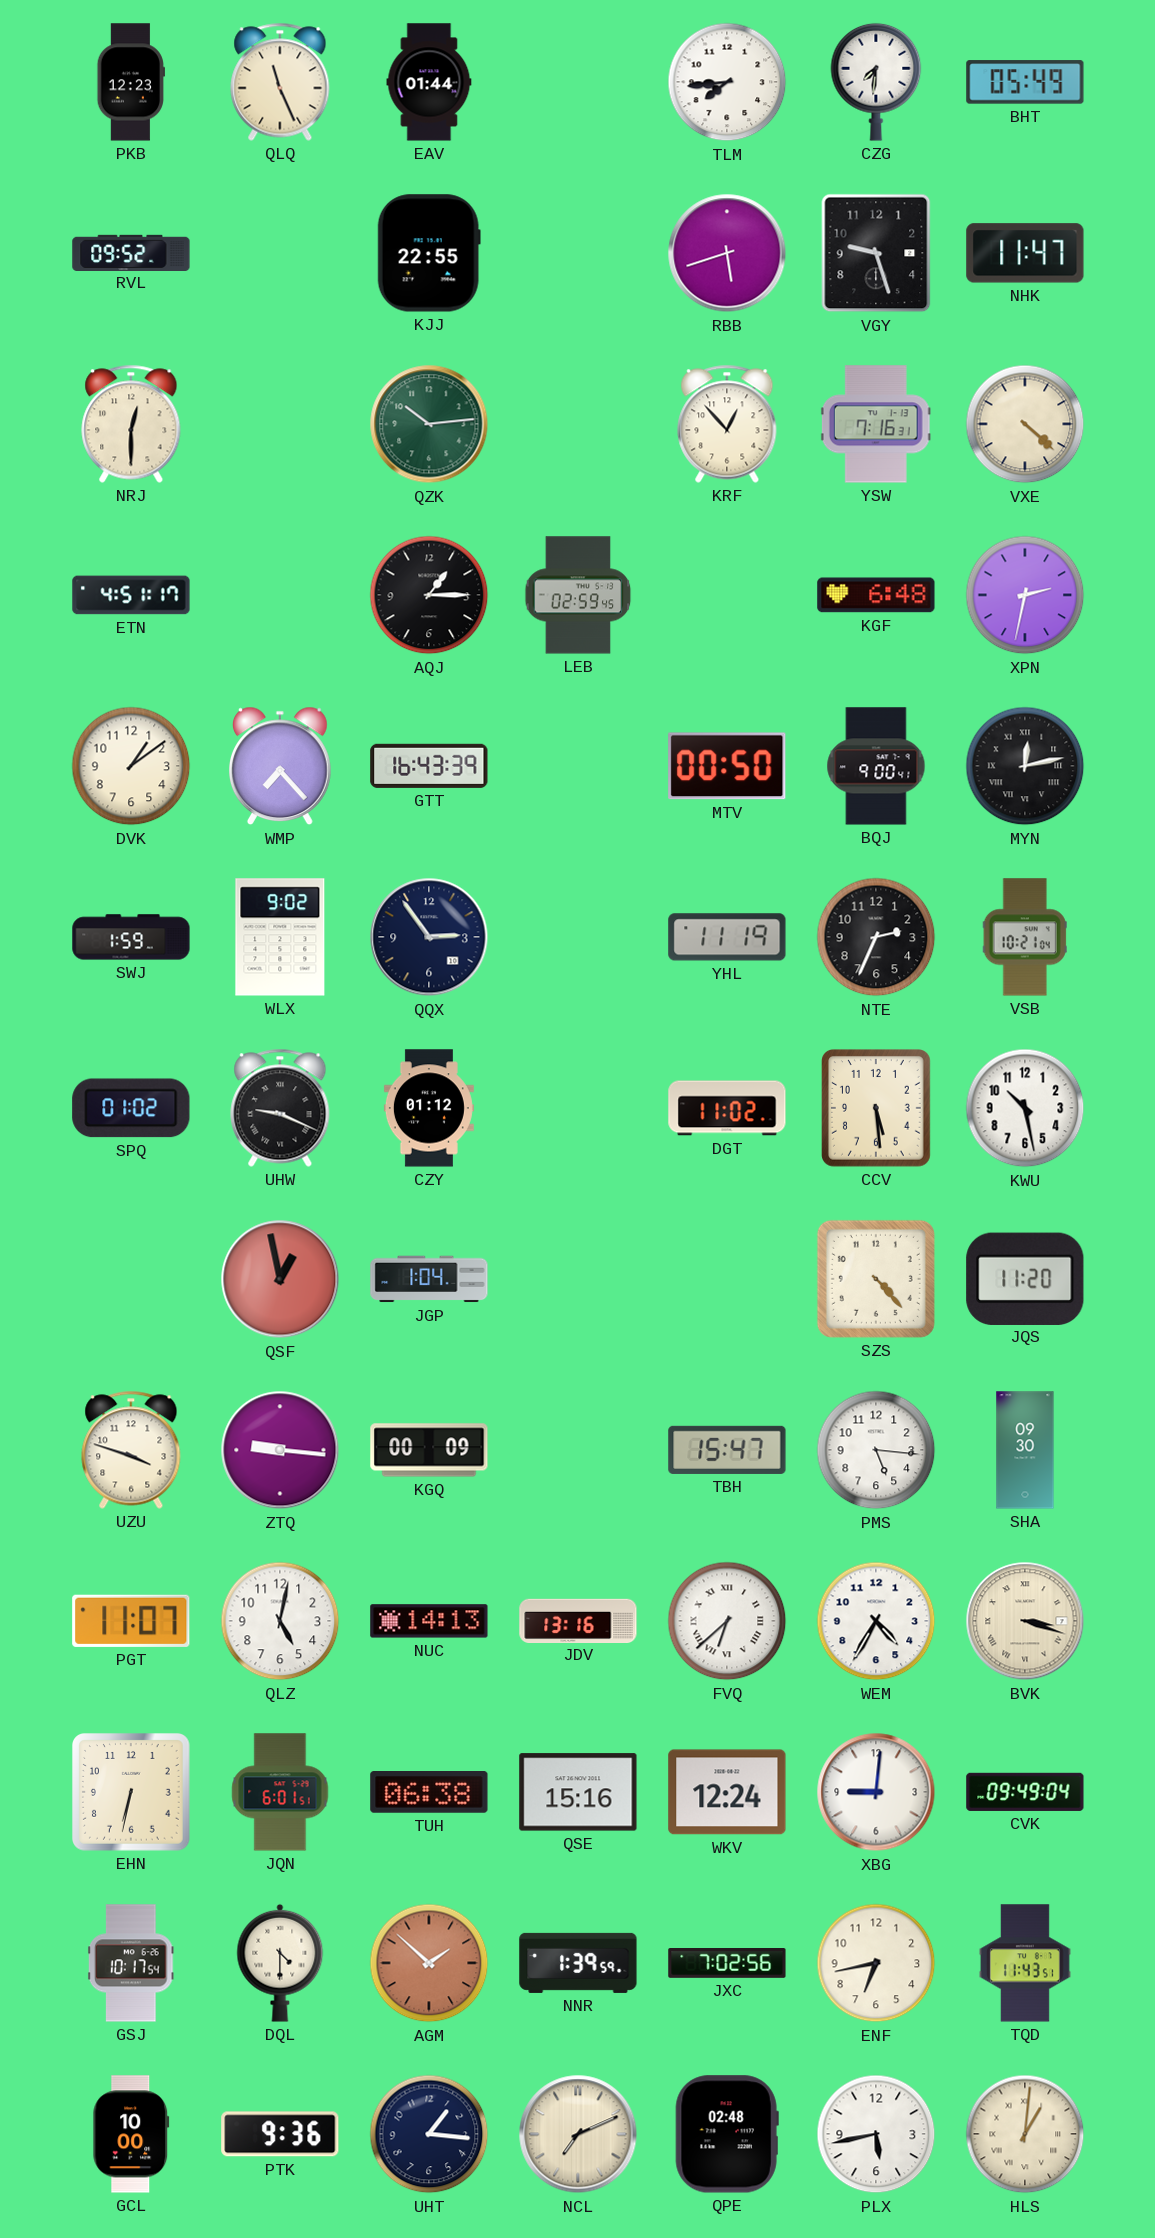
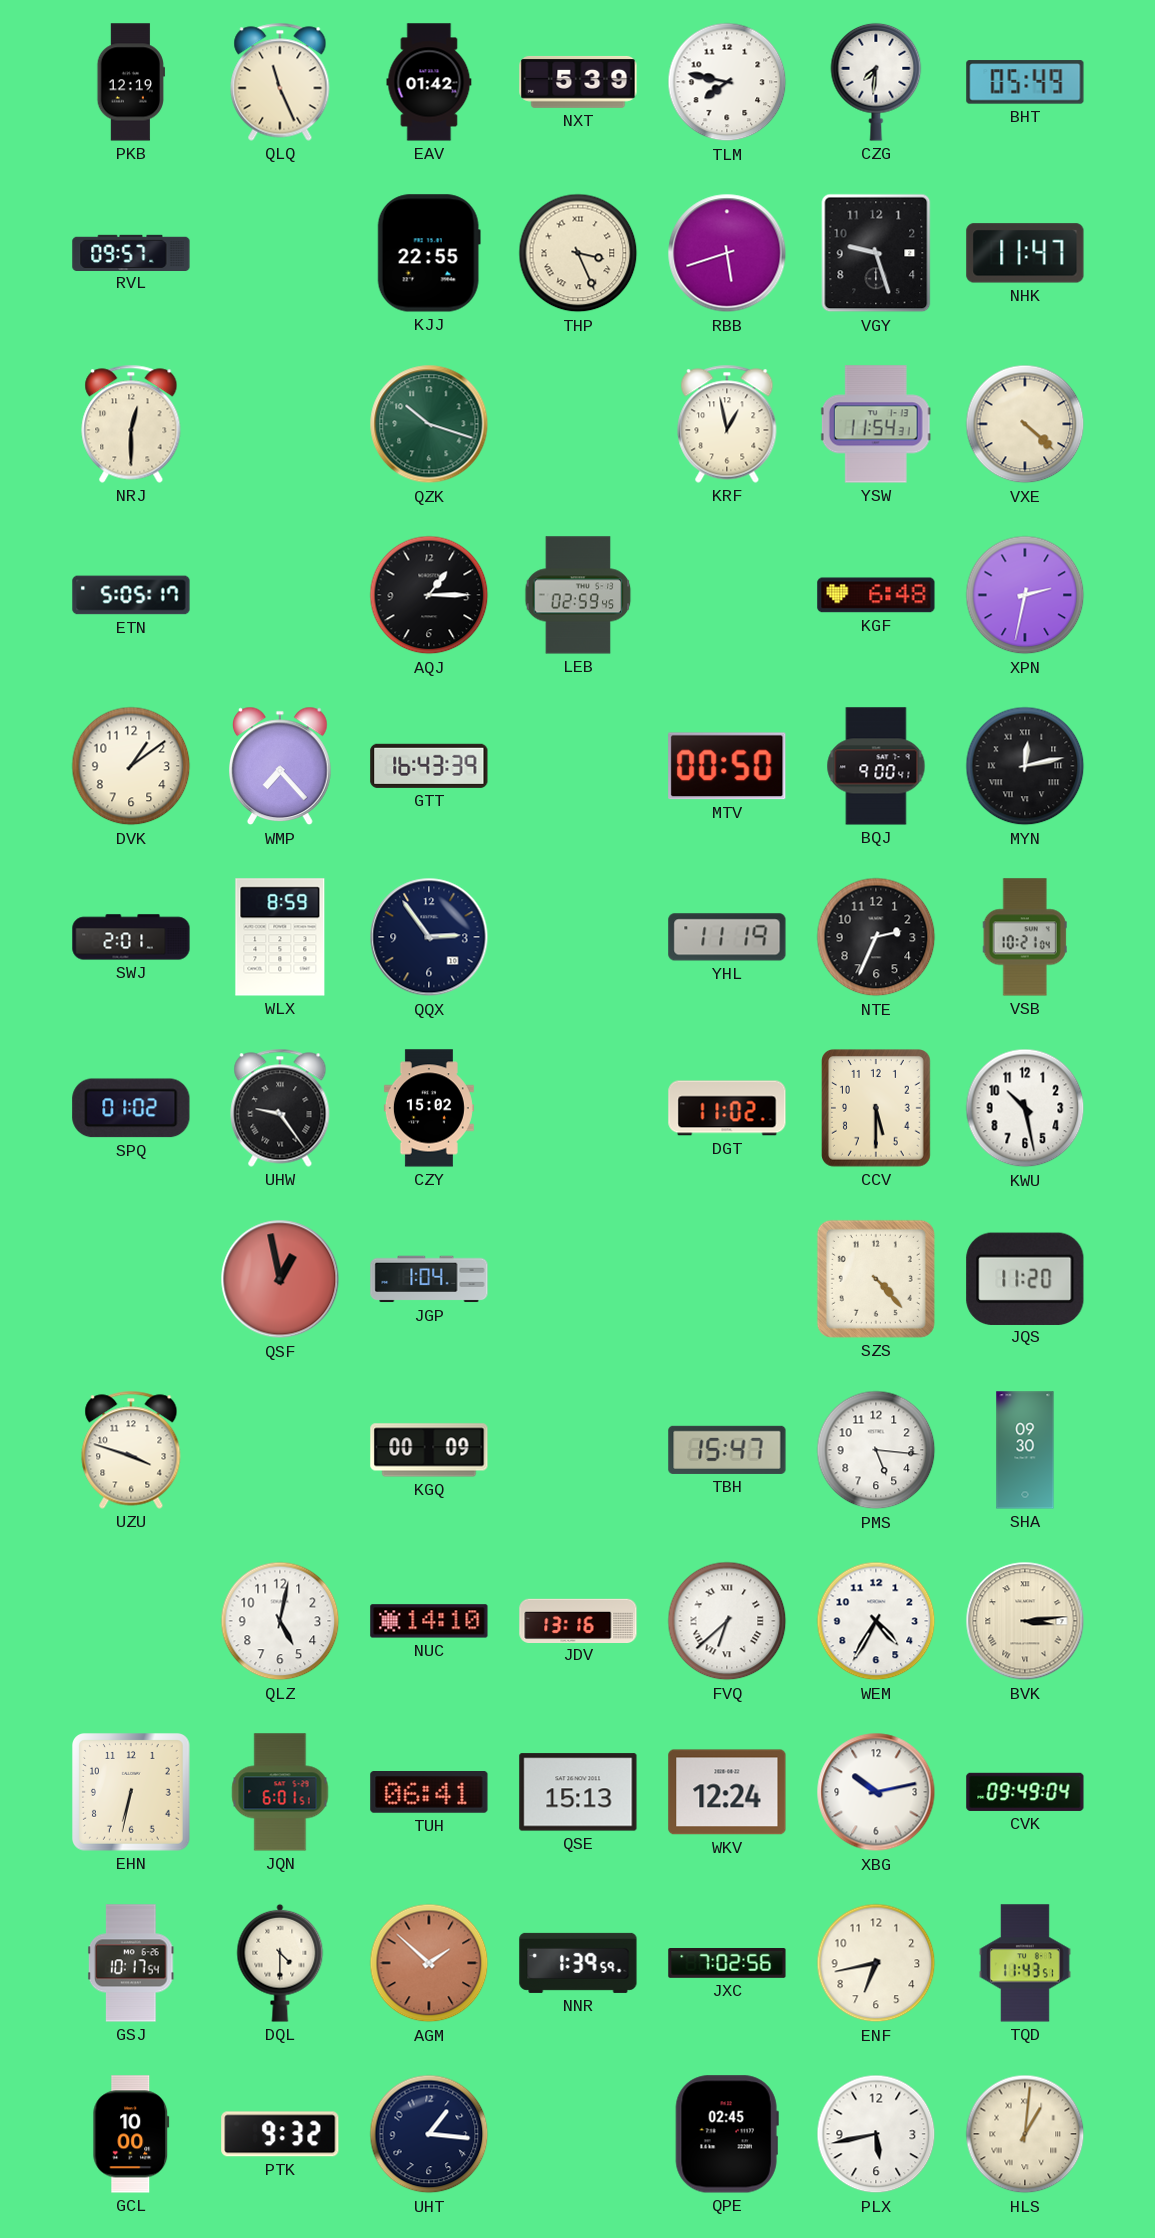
PKB: 12:23 -> 12:19 (130, 82)
EAV: 01:44 -> 01:42 (429, 82)
NXT: none -> 5:39 (578, 82)
TLM: 7:44 -> 7:47 (727, 82)
RVL: 09:52 -> 09:57 (131, 252)
THP: none -> 3:26 (578, 253)
QZK: 10:14 -> 10:18 (429, 424)
KRF: 12:53 -> 12:58 (727, 424)
YSW: 7:16 -> 11:54 (876, 424)
ETN: 4:51 -> 5:05 (131, 595)
SWJ: 1:59 -> 2:01 (131, 937)
WLX: 9:02 -> 8:59 (280, 937)
UHW: 9:19 -> 9:24 (280, 1108)
CZY: 01:12 -> 15:02 (429, 1108)
CCV: 5:29 -> 5:30 (877, 1109)
ZTQ: 9:16 -> none (280, 1450)
PGT: 11:07 -> none (131, 1621)
NUC: 14:13 -> 14:10 (429, 1621)
BVK: 3:18 -> 3:14 (1025, 1621)
TUH: 06:38 -> 06:41 (429, 1793)
QSE: 15:16 -> 15:13 (578, 1792)
XBG: 9:01 -> 10:13 (876, 1792)
PTK: 9:36 -> 9:32 (280, 2134)
NCL: 7:11 -> none (578, 2134)
QPE: 02:48 -> 02:45 (727, 2134)
